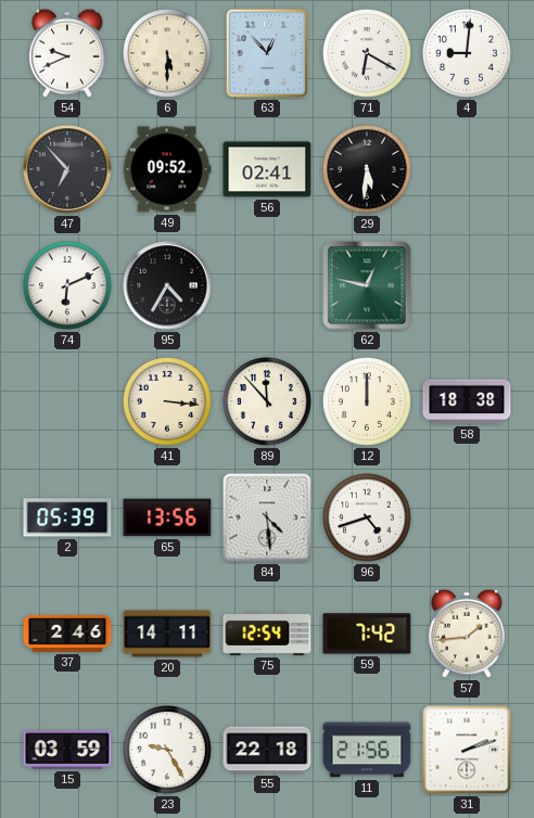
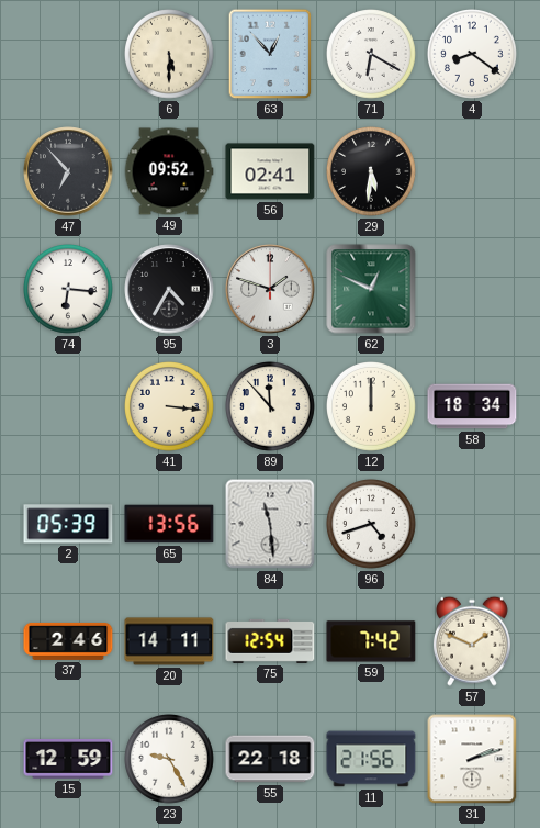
54: 9:41 -> none (67, 53)
4: 9:01 -> 8:21 (473, 55)
74: 6:11 -> 6:16 (69, 290)
3: none -> 1:48 (270, 289)
62: 12:47 -> 12:49 (371, 289)
58: 18:38 -> 18:34 (472, 406)
84: 4:29 -> 11:29 (270, 524)
57: 1:44 -> 1:49 (472, 641)
15: 03:59 -> 12:59 (68, 760)
